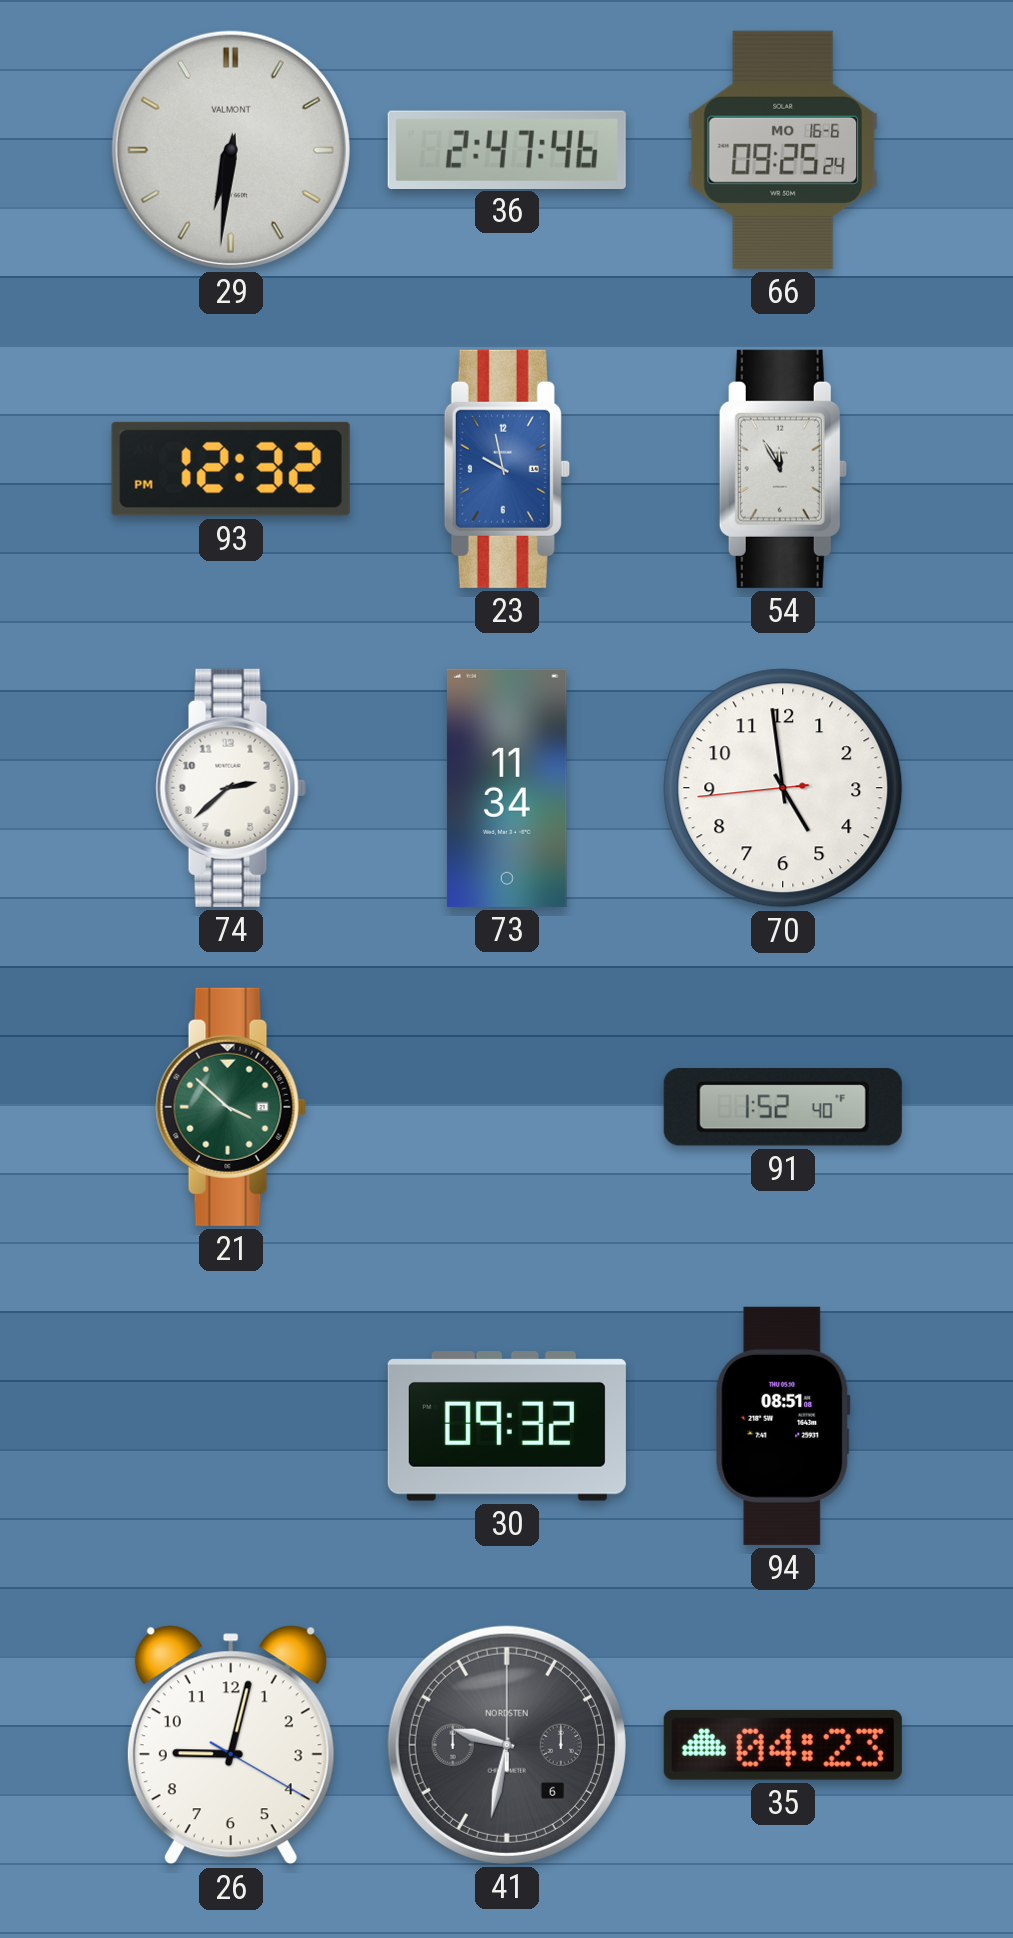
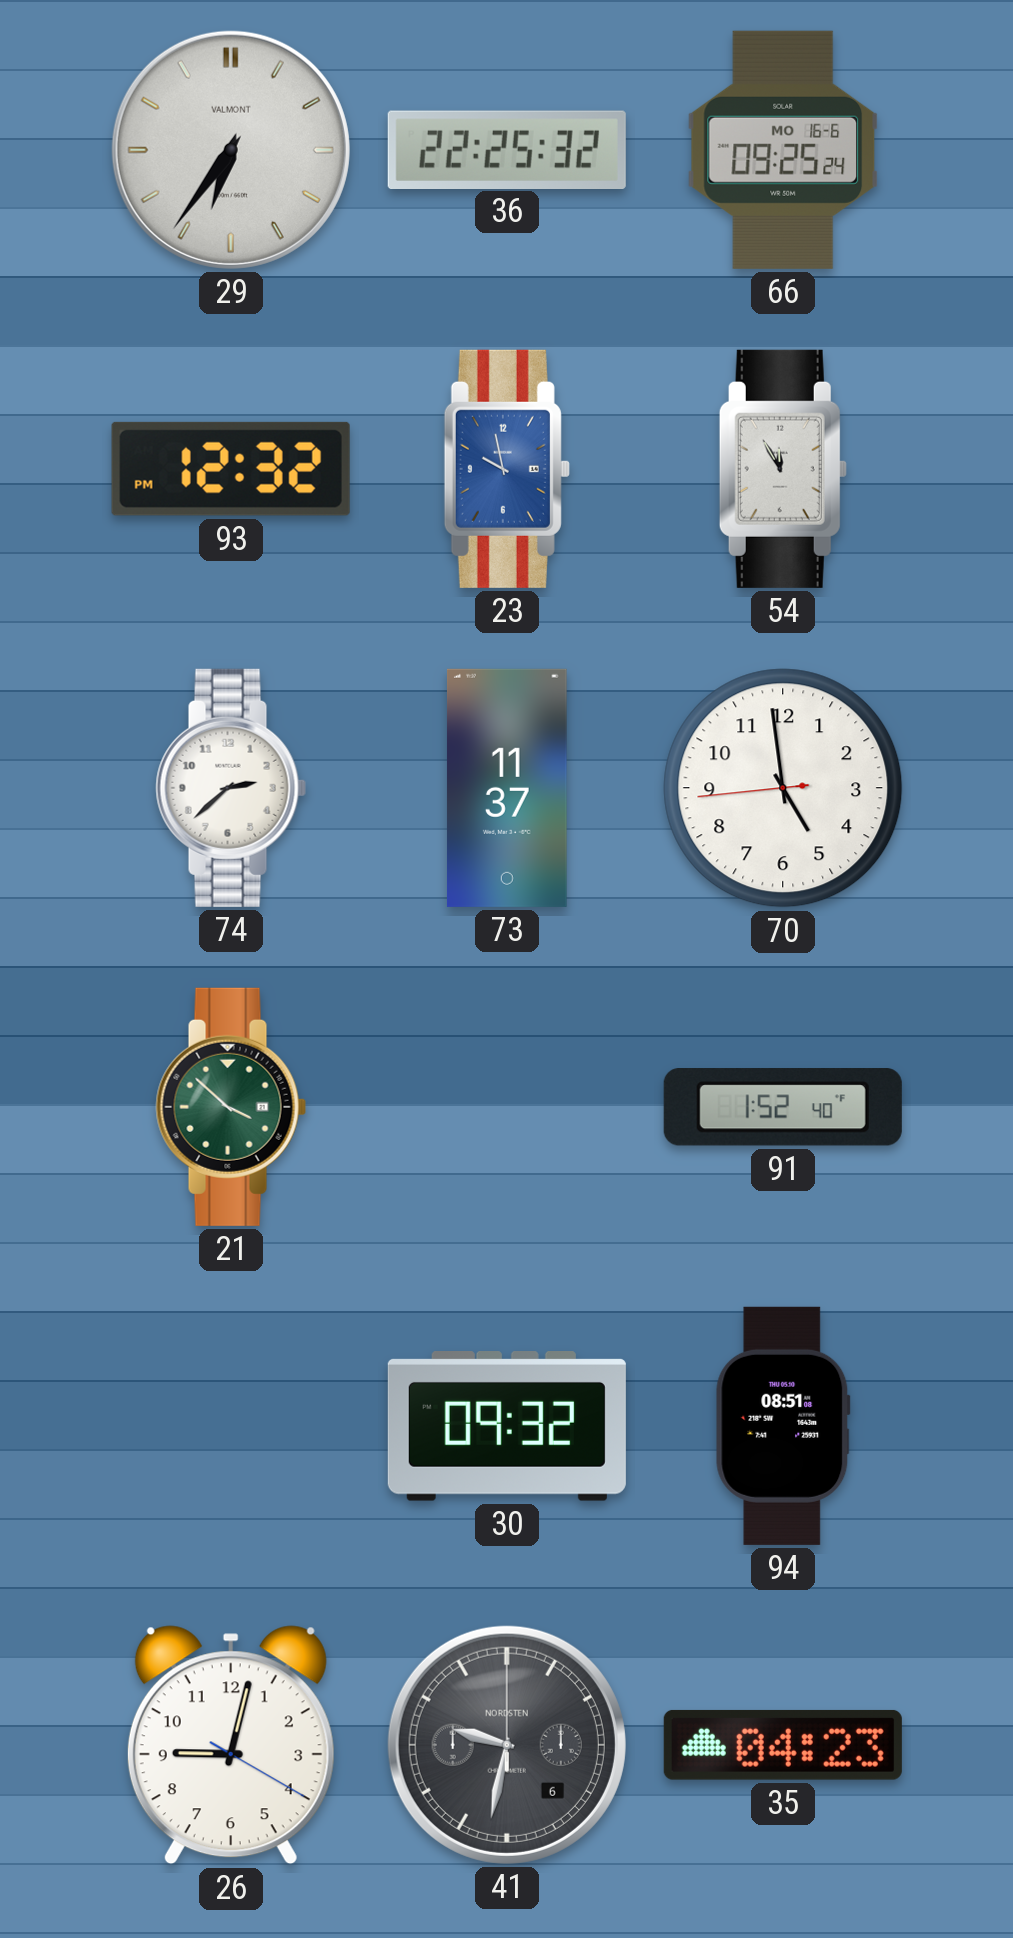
29: 6:31 -> 6:36 (231, 150)
36: 2:47 -> 22:25 (507, 149)
73: 11:34 -> 11:37 (507, 788)
